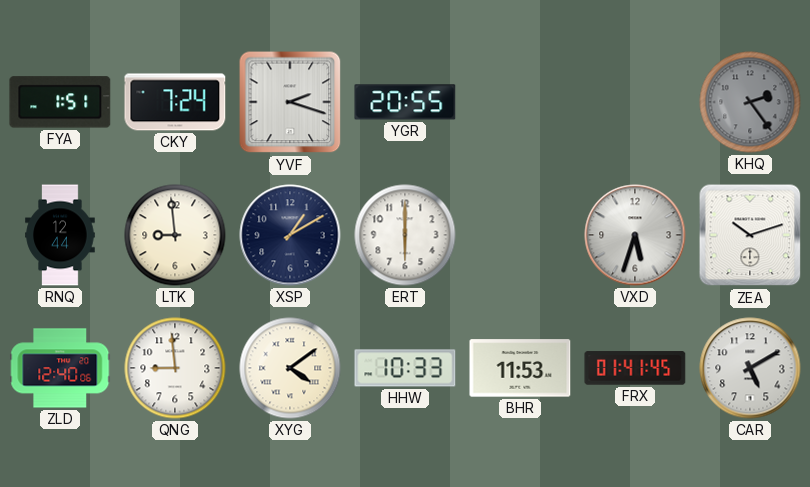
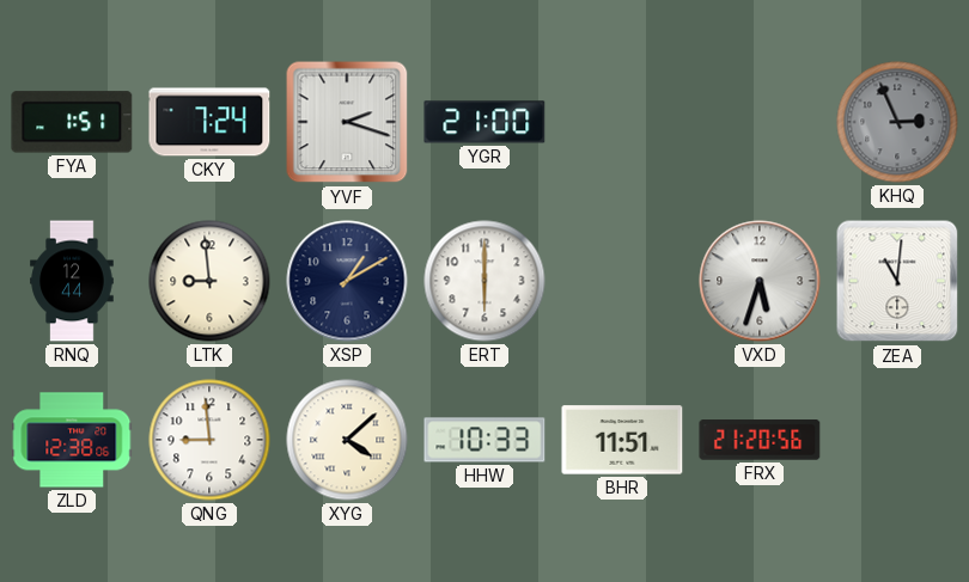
YGR: 20:55 -> 21:00 (484, 122)
KHQ: 2:24 -> 2:56 (897, 122)
ZEA: 10:12 -> 11:01 (897, 281)
ZLD: 12:40 -> 12:38 (72, 440)
XYG: 4:09 -> 4:08 (347, 440)
BHR: 11:53 -> 11:51 (622, 440)
FRX: 01:41 -> 21:20 (760, 440)
CAR: 5:10 -> none (750, 368)
